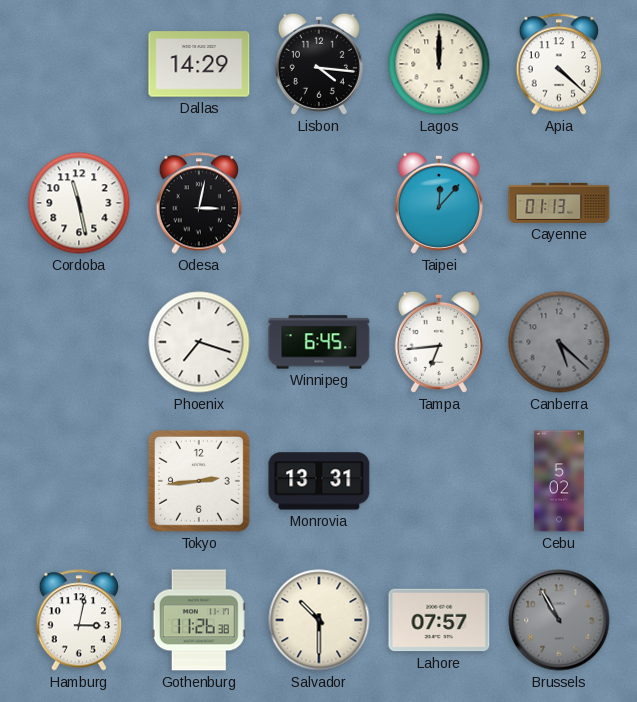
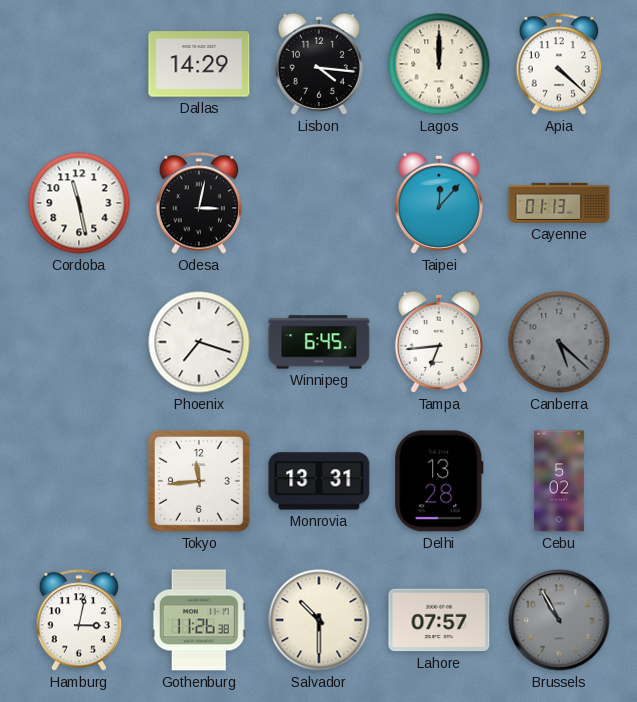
Tokyo: 2:44 -> 11:44 (199, 481)
Delhi: none -> 13:28 (439, 481)
